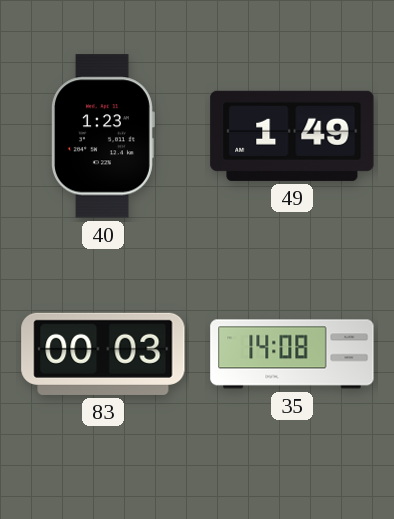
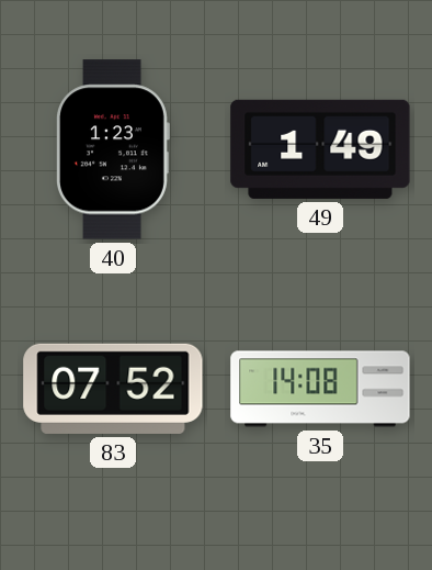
83: 00:03 -> 07:52 (113, 389)
